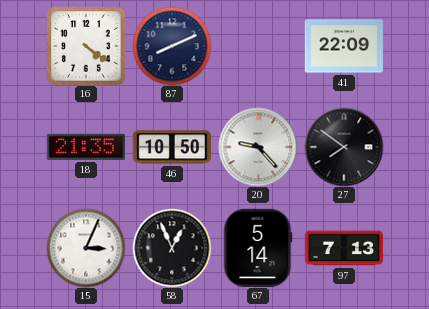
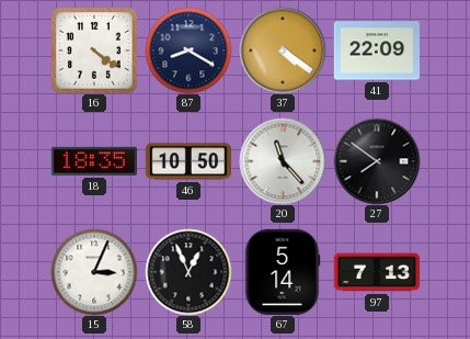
87: 8:11 -> 8:20 (188, 50)
37: none -> 4:21 (283, 50)
18: 21:35 -> 18:35 (93, 161)
20: 9:23 -> 11:23 (283, 161)
